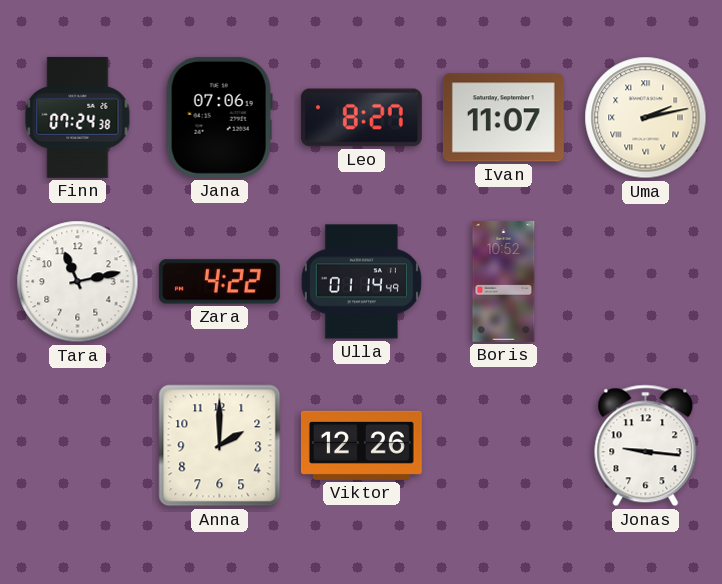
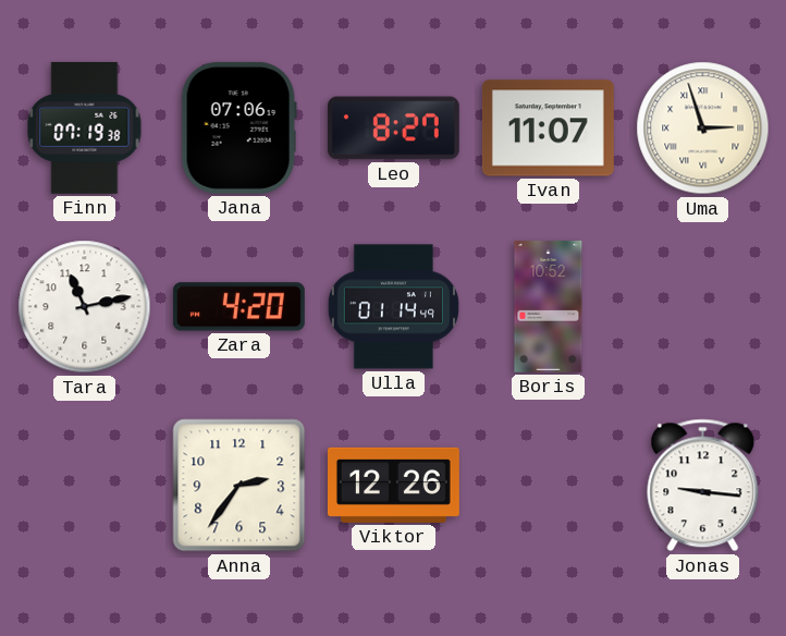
Finn: 07:24 -> 07:19 (85, 127)
Uma: 2:13 -> 2:57 (703, 129)
Zara: 4:22 -> 4:20 (238, 307)
Anna: 2:00 -> 2:36 (240, 486)
